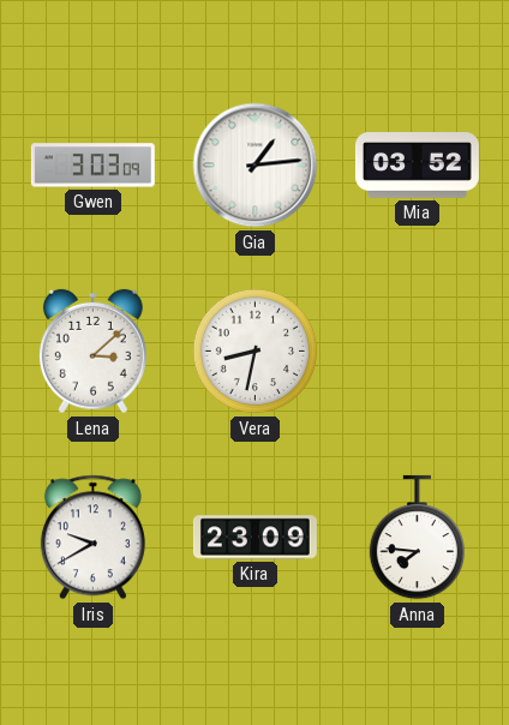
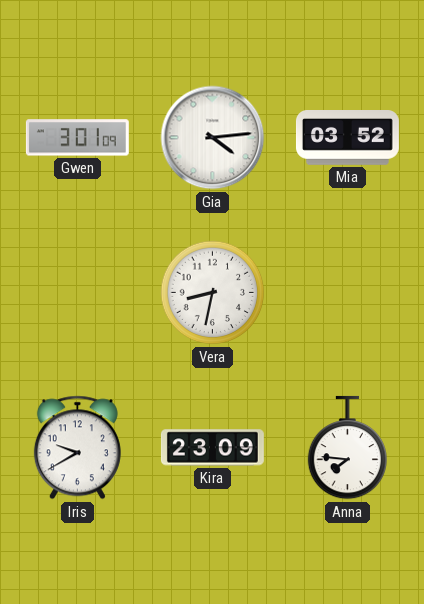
Gwen: 3:03 -> 3:01 (77, 138)
Gia: 1:14 -> 4:14 (213, 138)
Lena: 3:08 -> none (92, 352)
